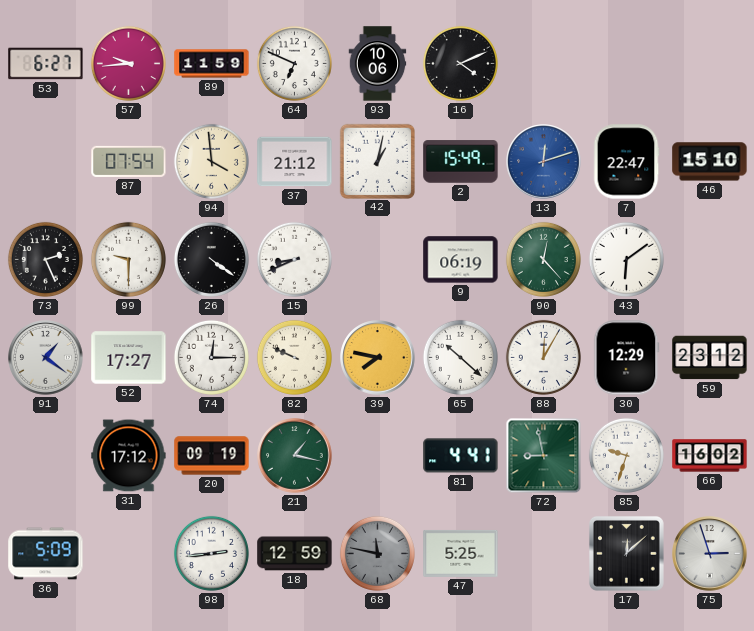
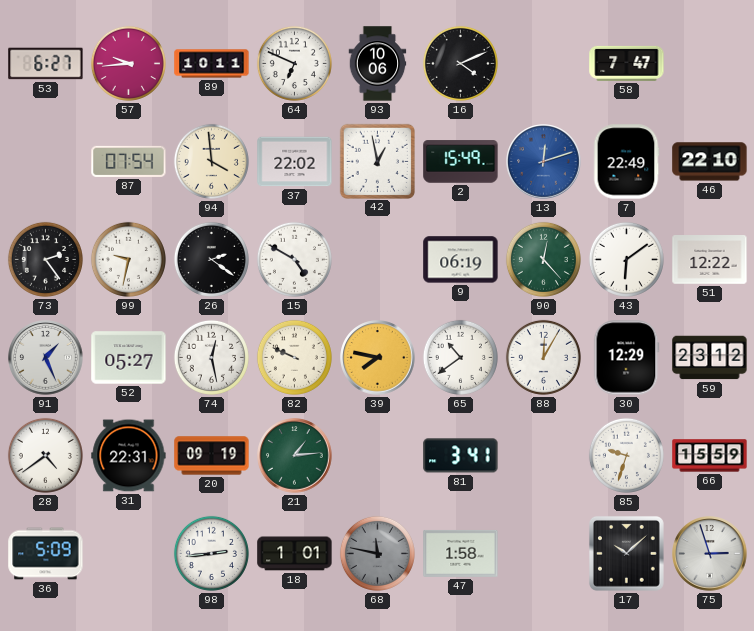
89: 11:59 -> 10:11 (212, 64)
58: none -> 7:47 (627, 63)
37: 21:12 -> 22:02 (295, 162)
42: 1:02 -> 12:58 (377, 161)
7: 22:47 -> 22:49 (626, 162)
46: 15:10 -> 22:10 (710, 162)
73: 2:26 -> 2:24 (45, 259)
99: 9:30 -> 9:32 (128, 259)
26: 4:21 -> 2:21 (211, 259)
15: 8:41 -> 4:50 (294, 259)
51: none -> 12:22 (710, 260)
91: 1:21 -> 1:26 (46, 358)
52: 17:27 -> 05:27 (129, 358)
74: 12:15 -> 12:28 (211, 357)
65: 10:22 -> 10:39 (460, 357)
28: none -> 4:39 (45, 455)
31: 17:12 -> 22:31 (129, 456)
21: 1:17 -> 1:14 (295, 456)
81: 4:41 -> 3:41 (461, 456)
72: 8:58 -> none (544, 456)
66: 16:02 -> 15:59 (710, 456)
18: 12:59 -> 1:01 (295, 554)
47: 5:25 -> 1:58 (461, 553)
17: 12:08 -> 10:08 (626, 553)
